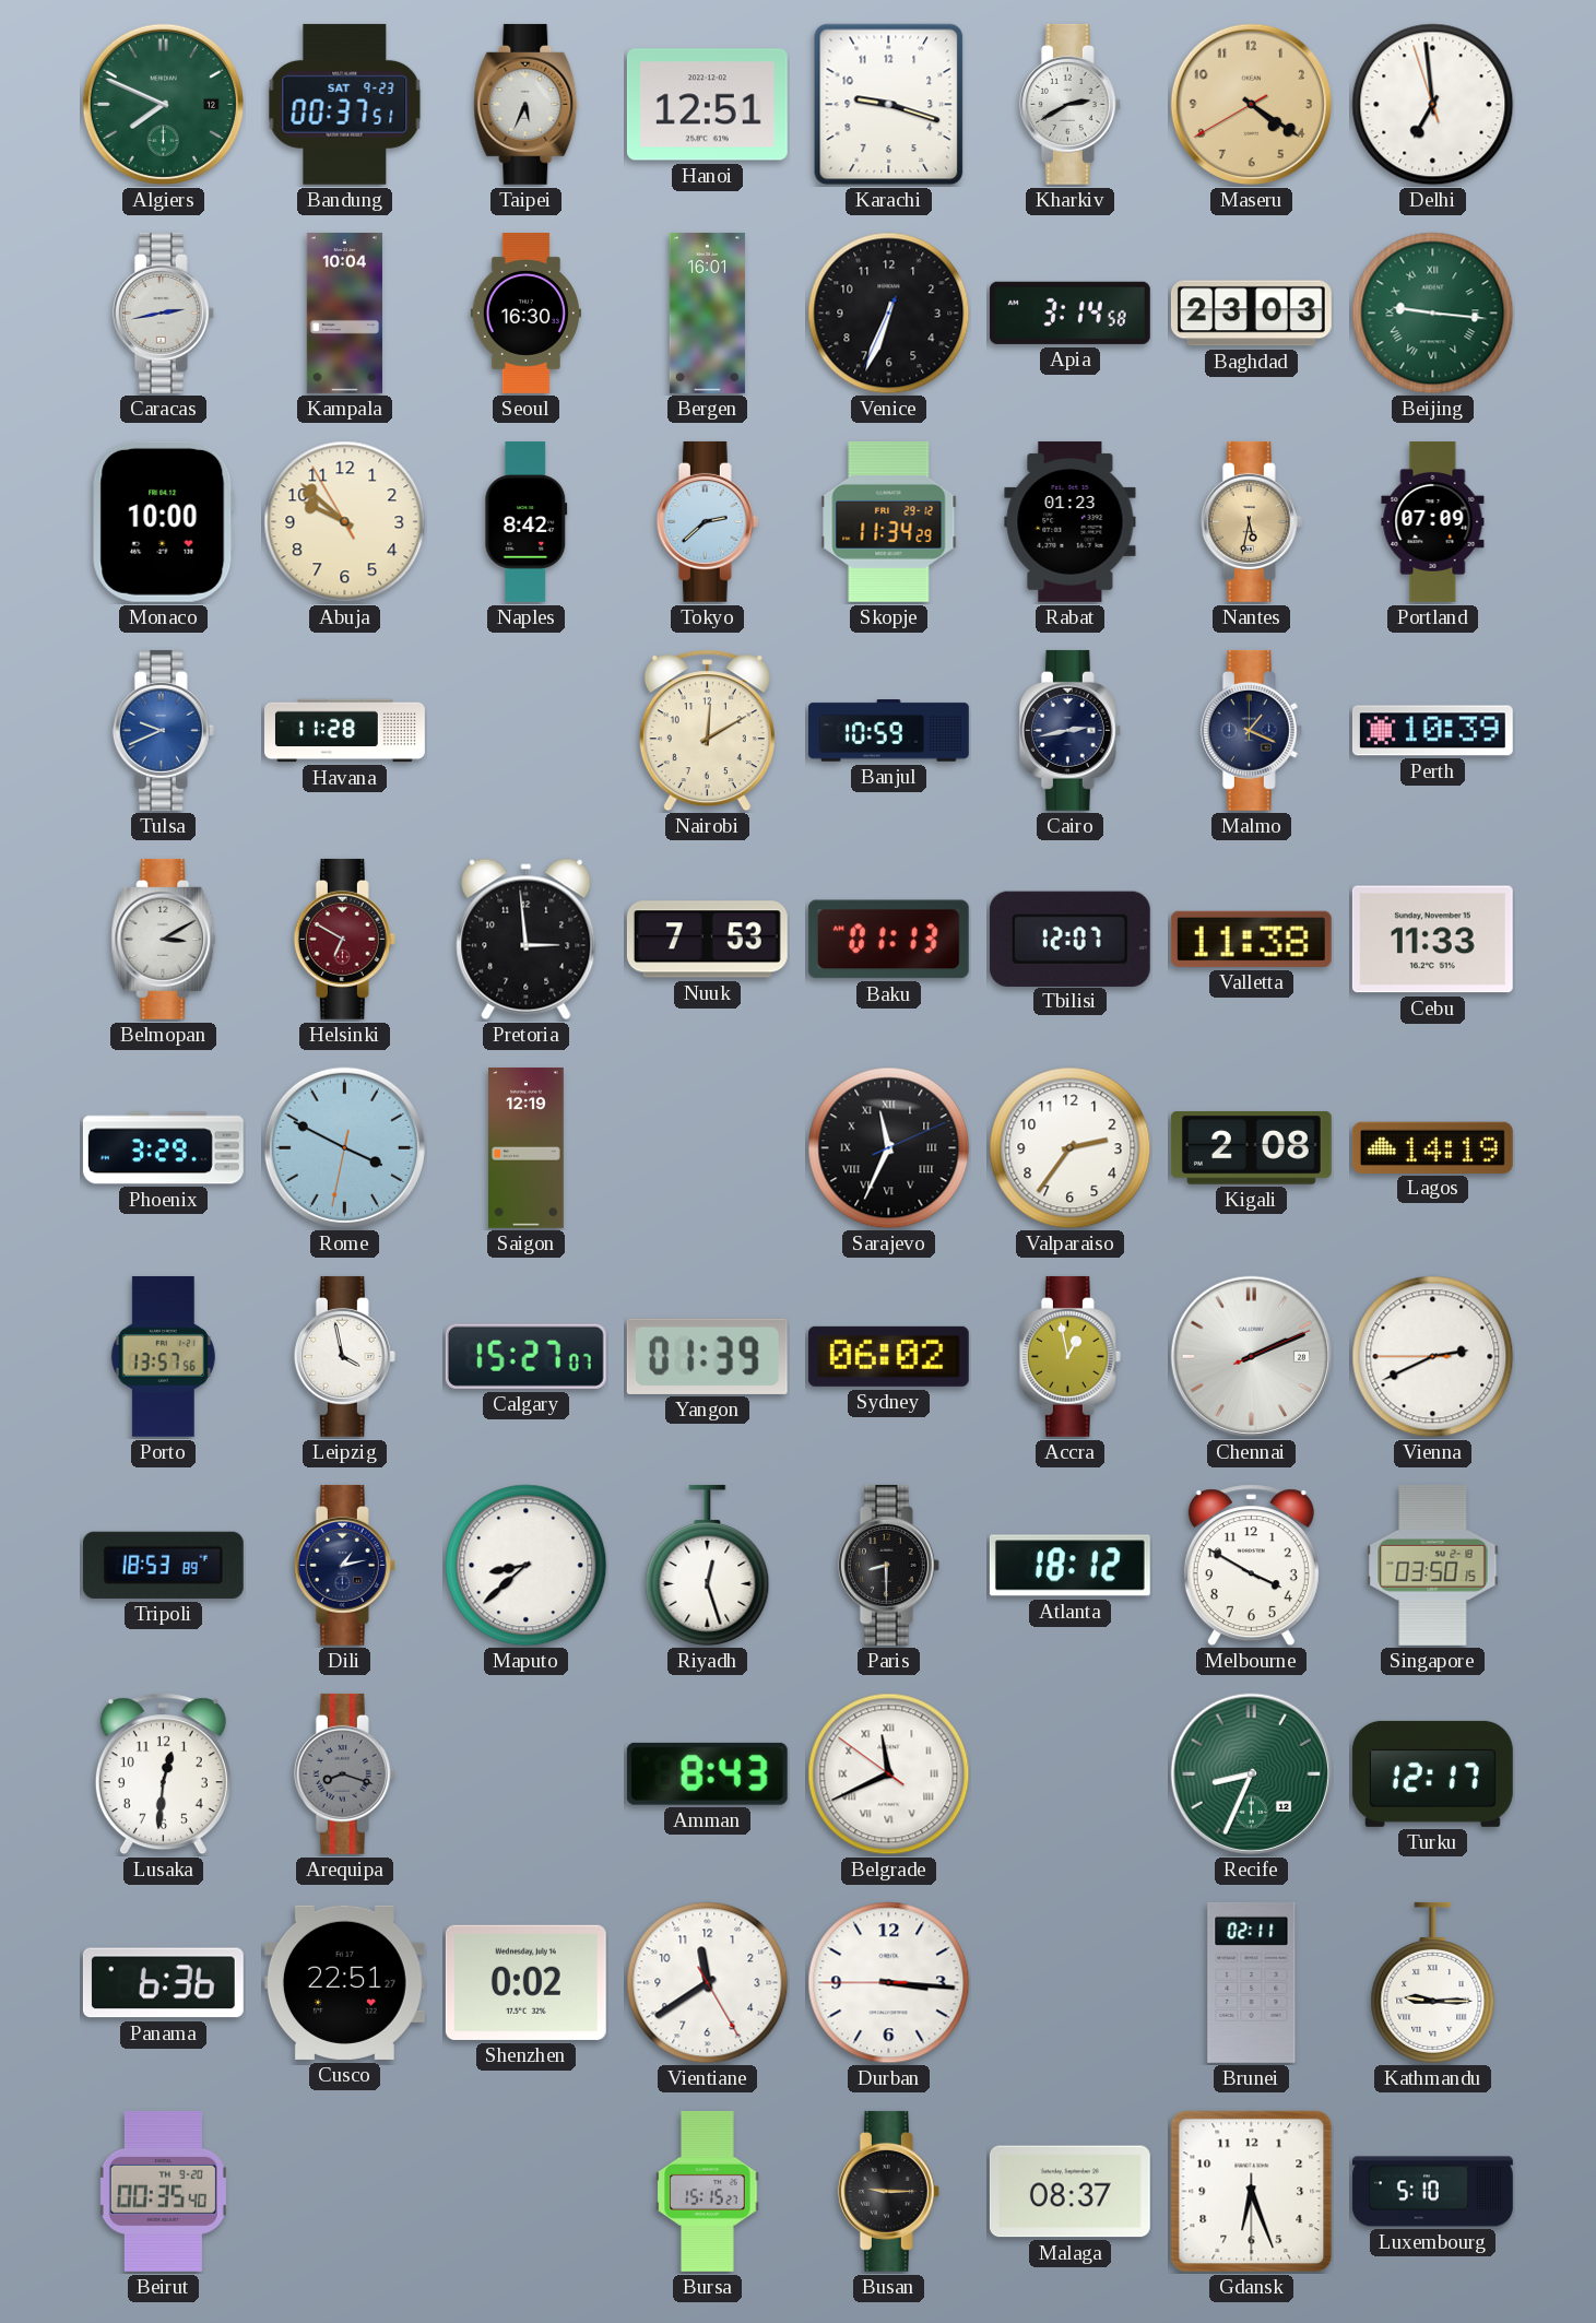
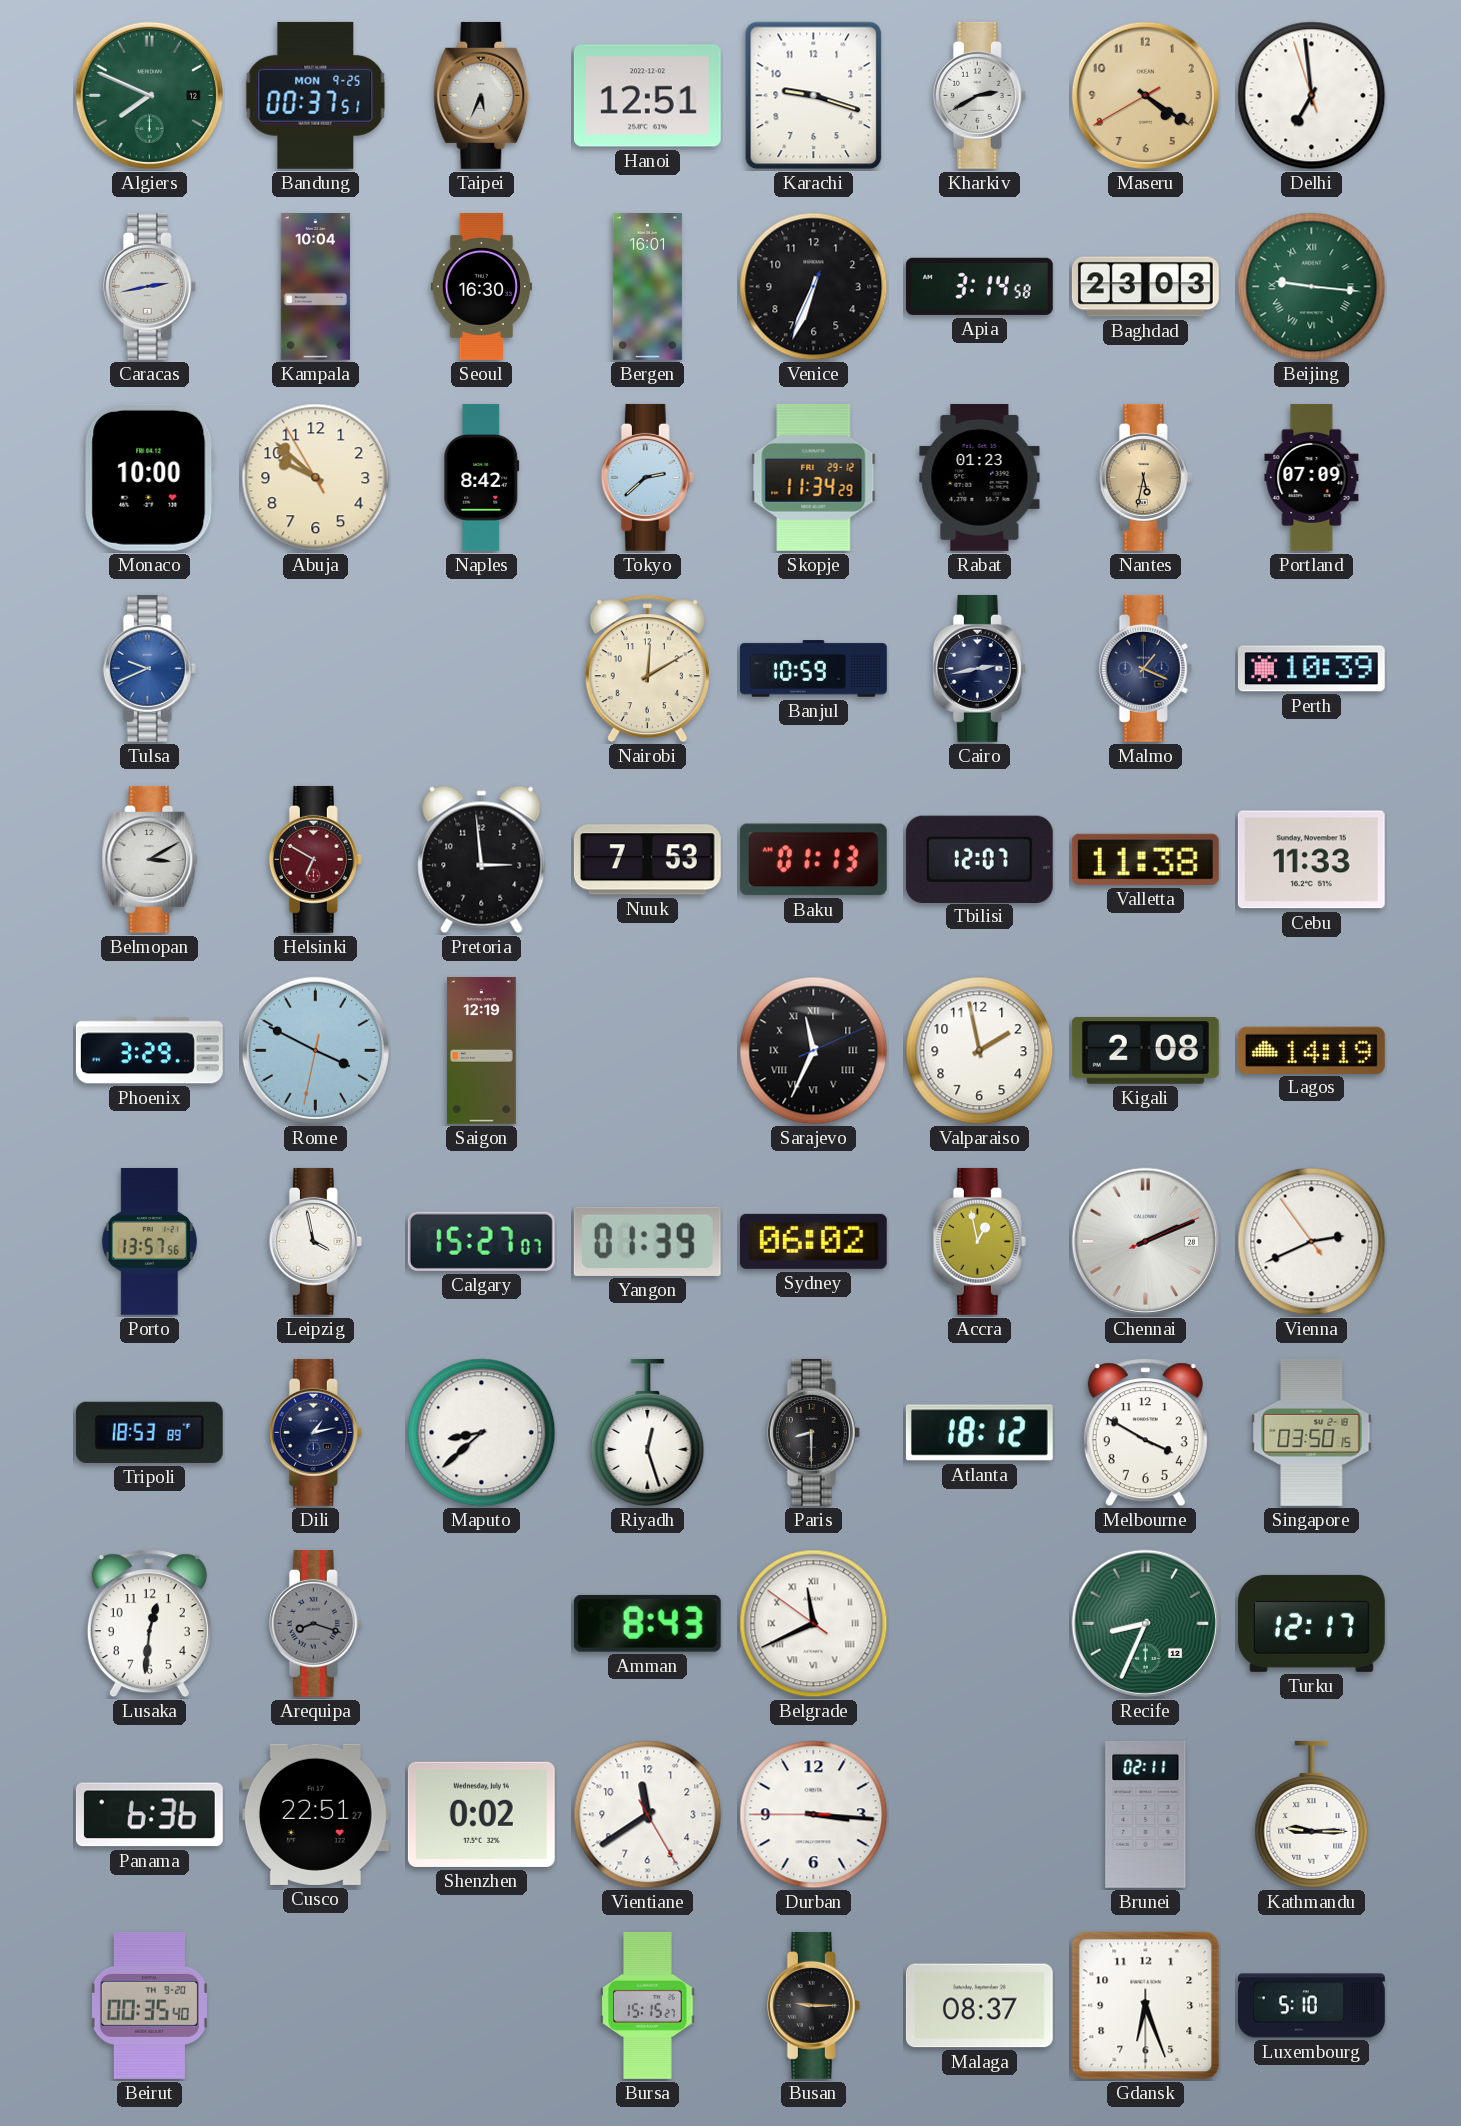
Bandung date: SAT 9-23 -> MON 9-25 (316, 95)
Havana: 11:28 -> none (345, 731)
Valparaiso: 2:36 -> 1:58 (980, 1051)
Vienna: 2:40:45 -> 2:40:54 (1312, 1242)
